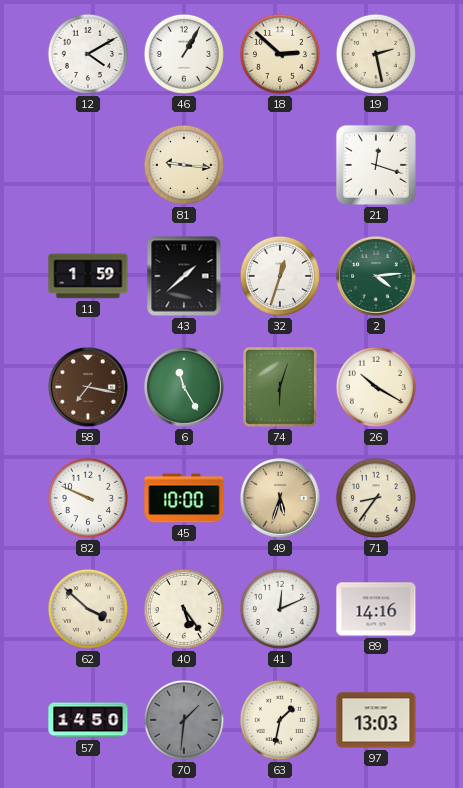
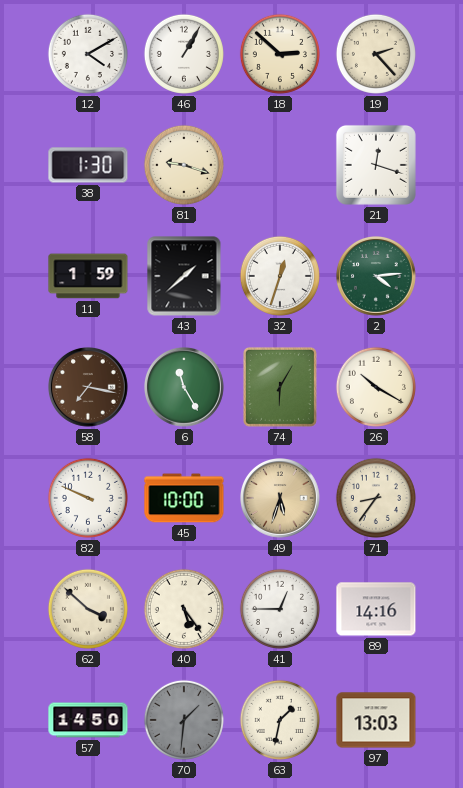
19: 2:28 -> 2:23 (376, 54)
38: none -> 1:30 (88, 165)
81: 9:16 -> 9:18 (184, 165)
74: 6:03 -> 6:05 (280, 387)
41: 12:11 -> 12:45 (280, 609)
